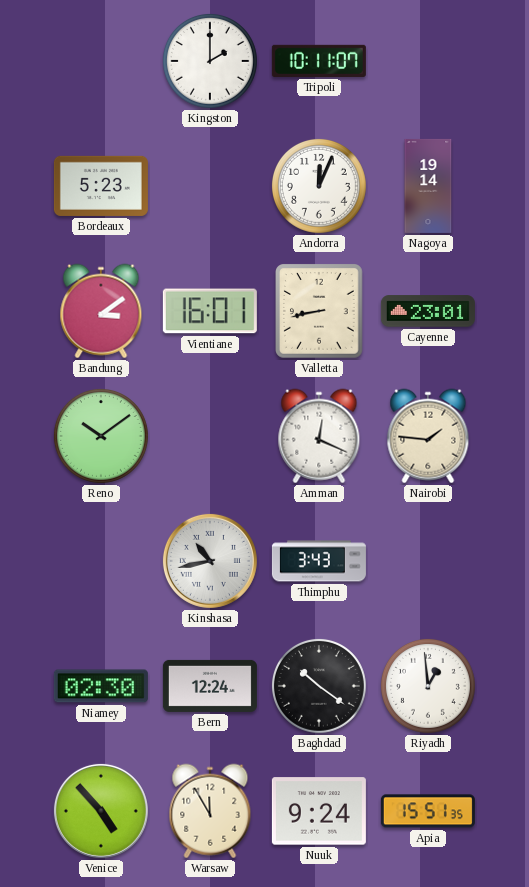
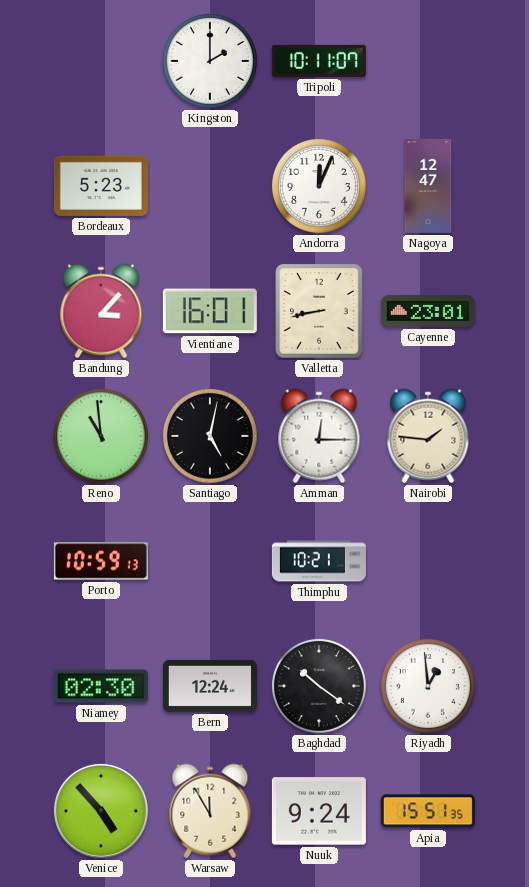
Nagoya: 19:14 -> 12:47 (428, 186)
Bandung: 3:09 -> 3:07 (101, 311)
Reno: 10:09 -> 10:59 (101, 436)
Santiago: none -> 5:02 (210, 436)
Amman: 12:19 -> 12:15 (319, 436)
Porto: none -> 10:59 (101, 561)
Kinshasa: 10:43 -> none (210, 561)
Thimphu: 3:43 -> 10:21 (319, 561)
